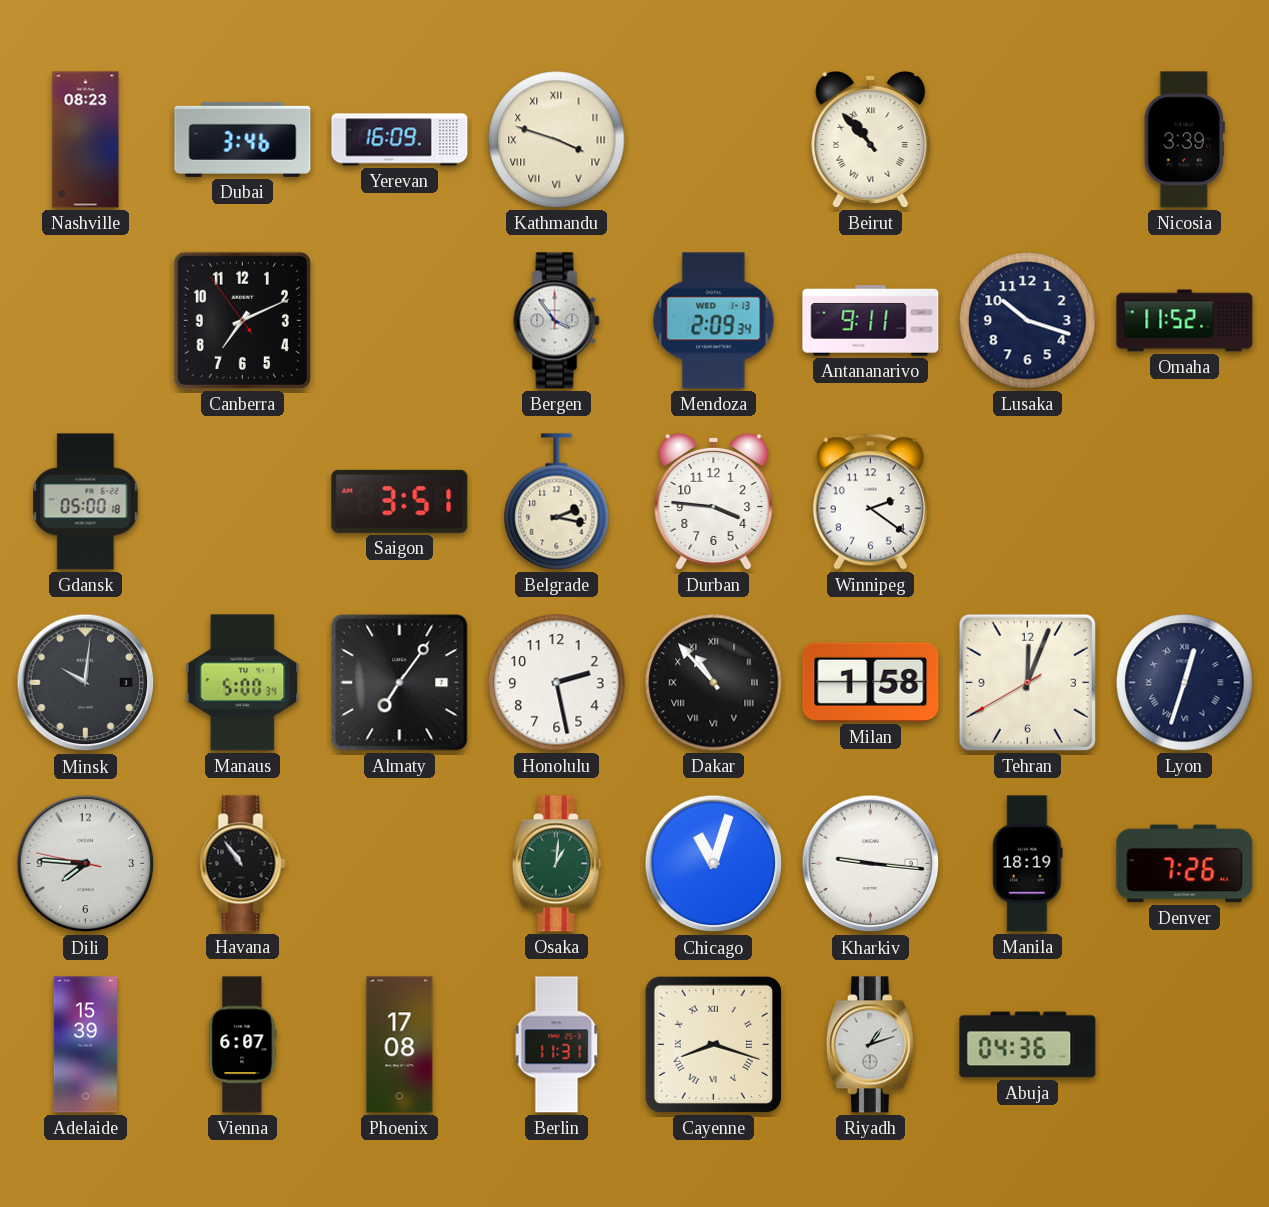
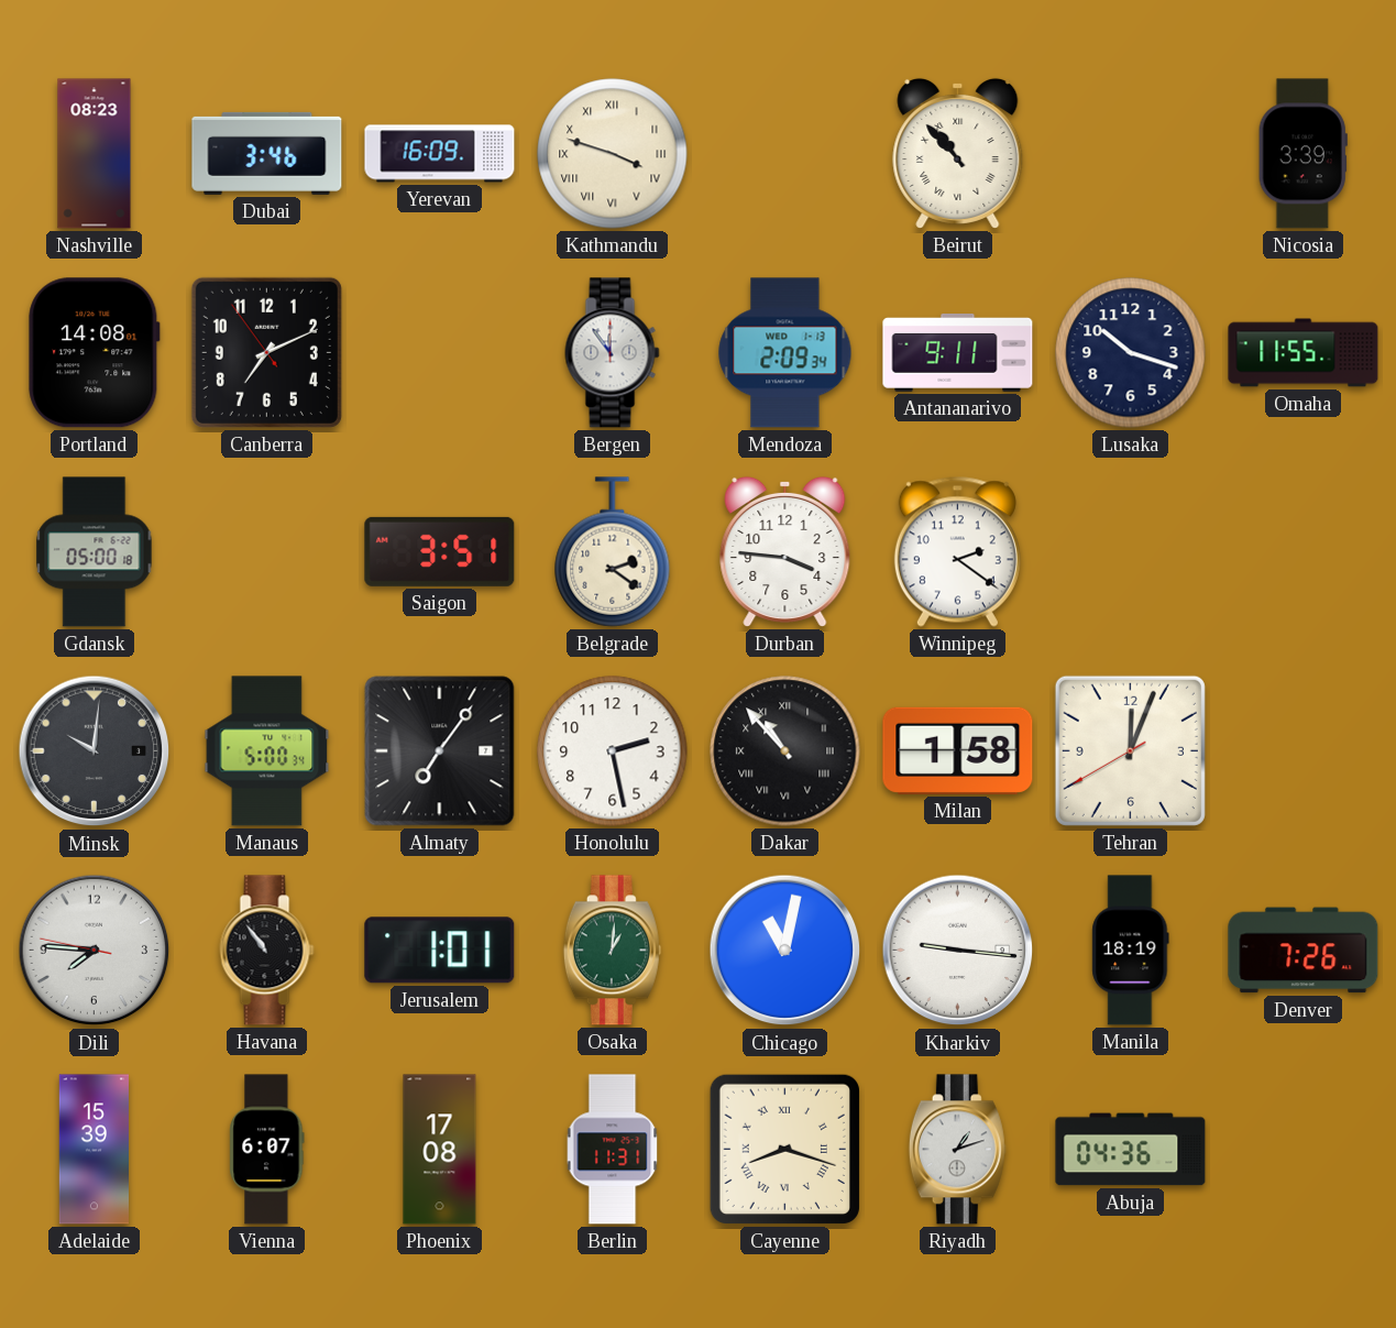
Portland: none -> 14:08 (95, 353)
Bergen: 3:54 -> 11:54 (613, 353)
Omaha: 11:52 -> 11:55 (1304, 353)
Belgrade: 2:17 -> 2:21 (613, 552)
Lyon: 12:33 -> none (1185, 683)
Jerusalem: none -> 1:01 (440, 951)
Chicago: 11:03 -> 11:02 (785, 951)
